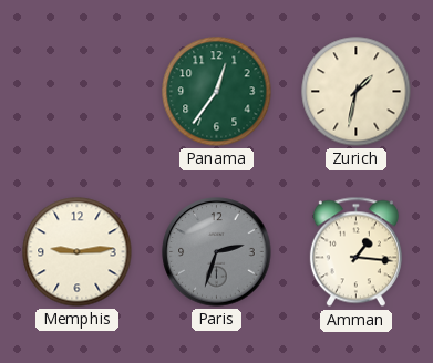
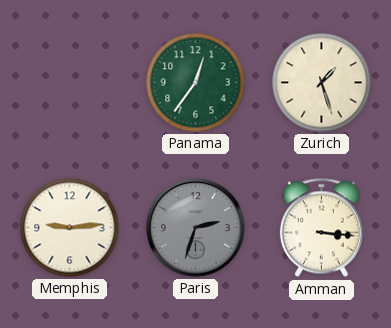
Zurich: 1:32 -> 1:27 (322, 83)
Amman: 1:16 -> 3:16 (321, 228)
